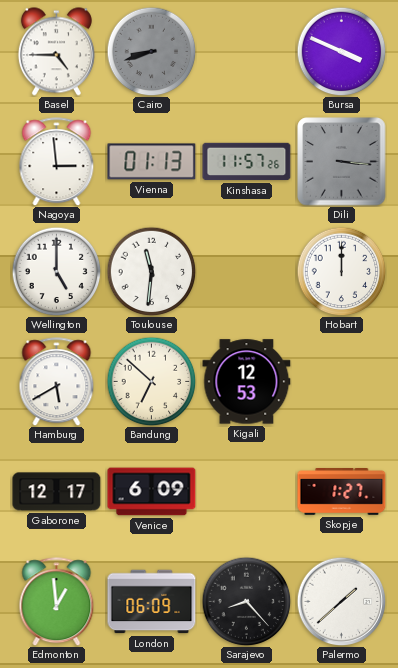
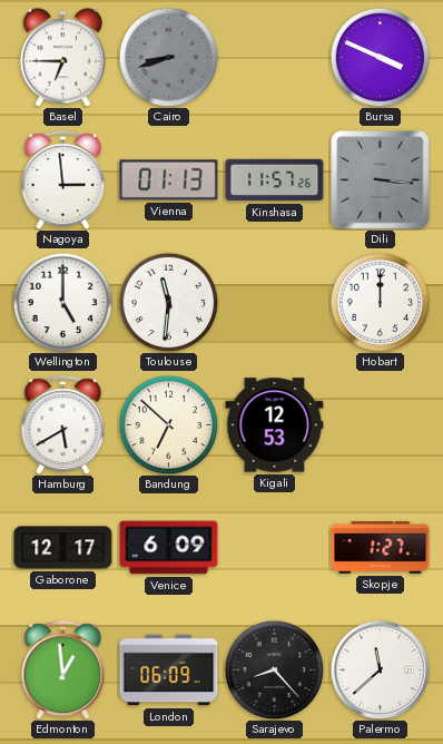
Basel: 4:45 -> 6:45 (62, 58)
Palermo: 1:38 -> 11:38 (380, 669)
